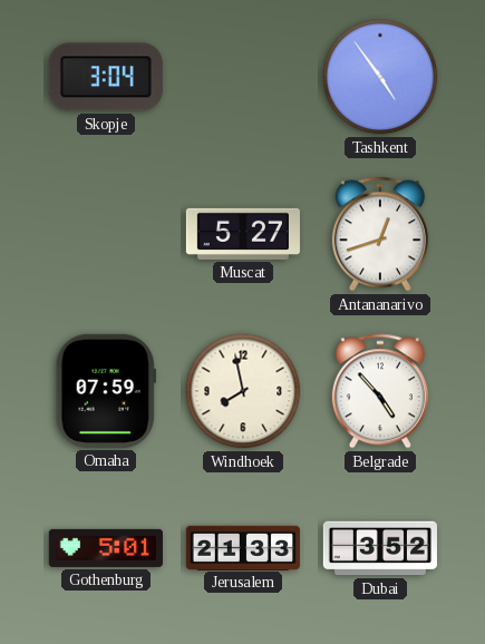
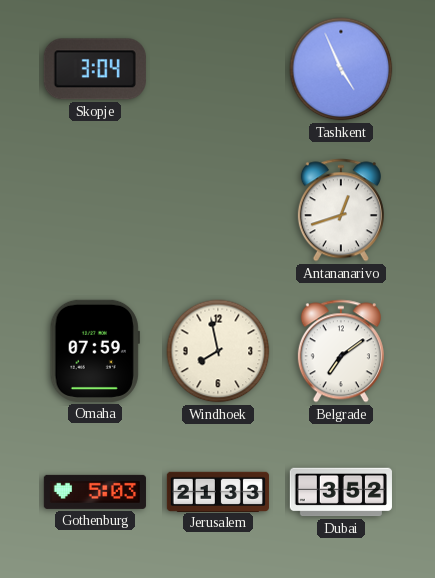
Tashkent: 4:54 -> 4:56 (341, 69)
Muscat: 5:27 -> none (243, 234)
Belgrade: 4:53 -> 7:09 (341, 351)
Gothenburg: 5:01 -> 5:03 (95, 492)
